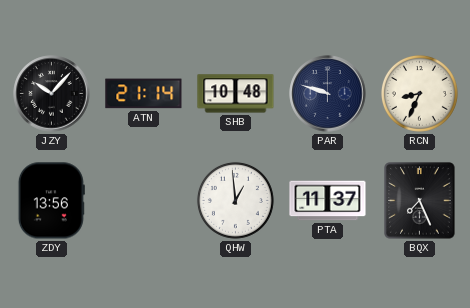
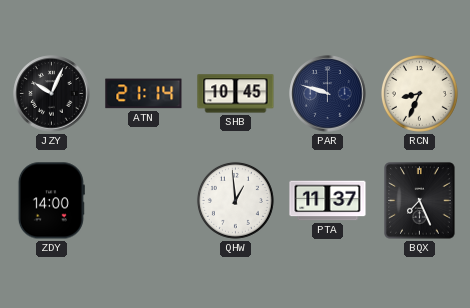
JZY: 10:07 -> 10:04 (52, 94)
SHB: 10:48 -> 10:45 (236, 94)
ZDY: 13:56 -> 14:00 (51, 201)
